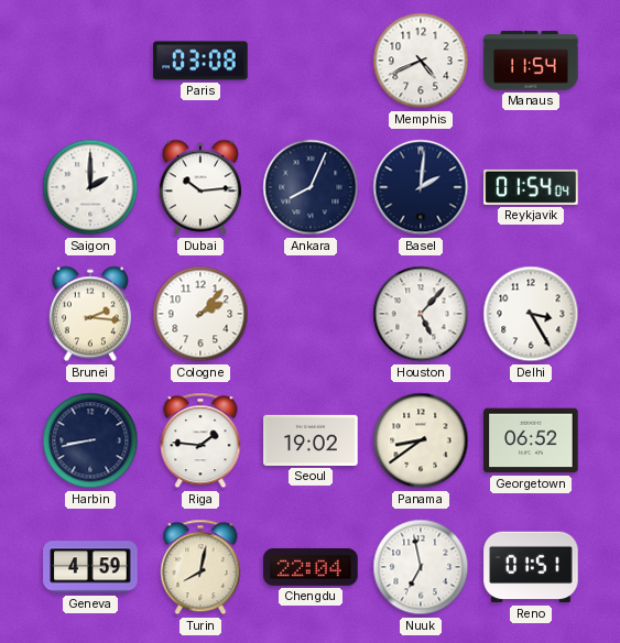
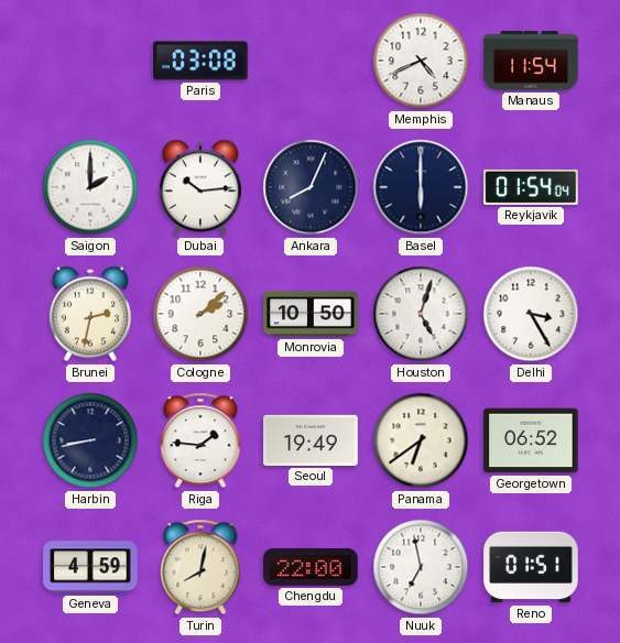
Basel: 2:01 -> 6:00 (421, 187)
Brunei: 2:16 -> 2:32 (90, 314)
Cologne: 2:07 -> 2:08 (200, 314)
Monrovia: none -> 10:50 (311, 314)
Houston: 5:07 -> 5:03 (421, 314)
Seoul: 19:02 -> 19:49 (311, 440)
Panama: 8:39 -> 6:39 (421, 440)
Chengdu: 22:04 -> 22:00 (311, 567)
